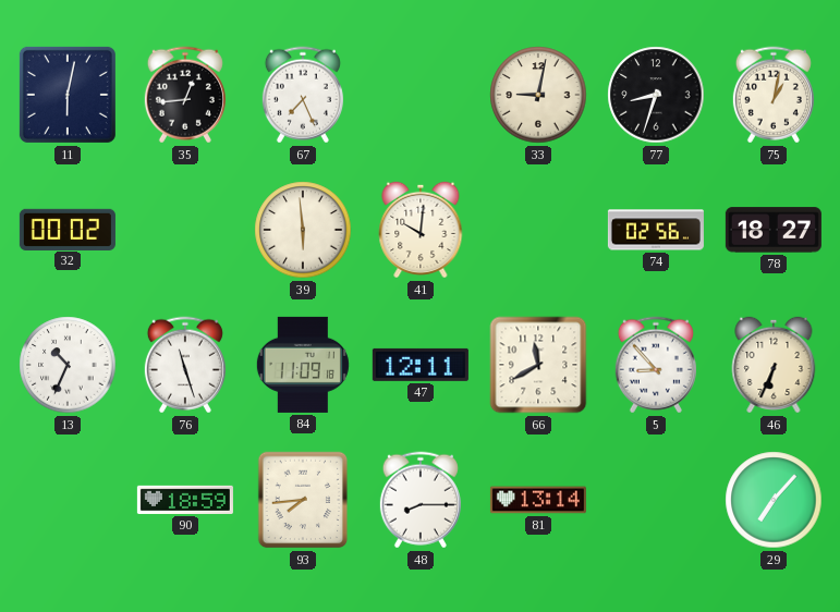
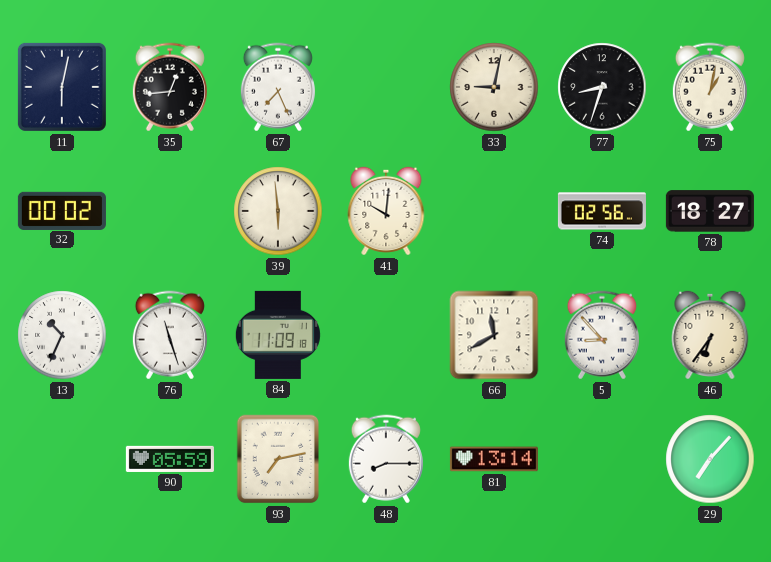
47: 12:11 -> none (421, 365)
46: 6:34 -> 6:36 (710, 335)
90: 18:59 -> 05:59 (170, 459)
93: 7:44 -> 7:13 (278, 459)
